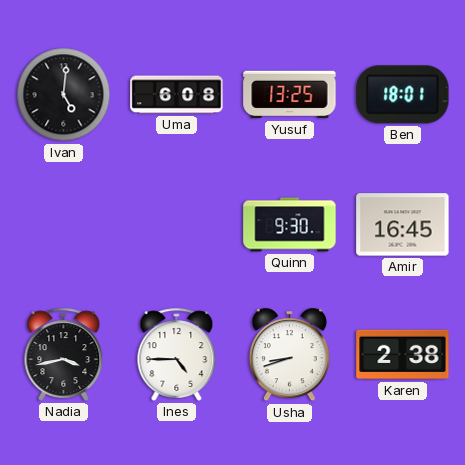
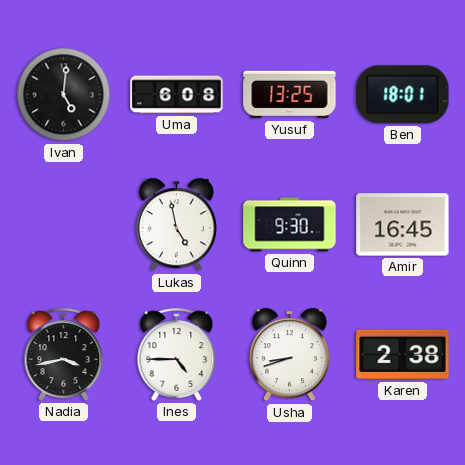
Lukas: none -> 4:58 (176, 225)
